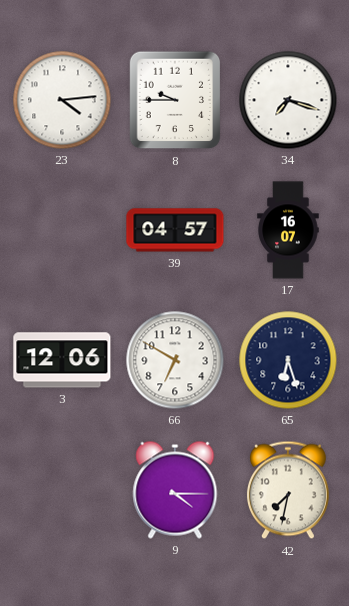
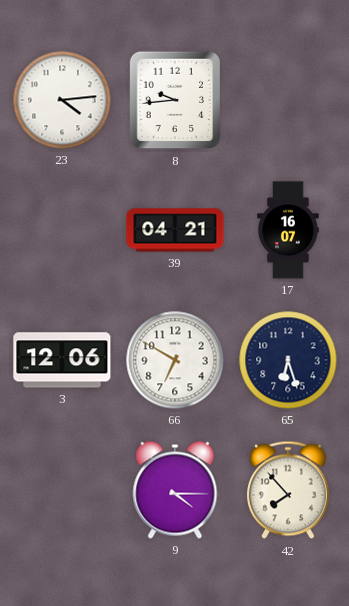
8: 9:45 -> 9:44 (175, 100)
34: 7:18 -> none (288, 100)
39: 04:57 -> 04:21 (175, 230)
42: 7:32 -> 7:53 (288, 490)
